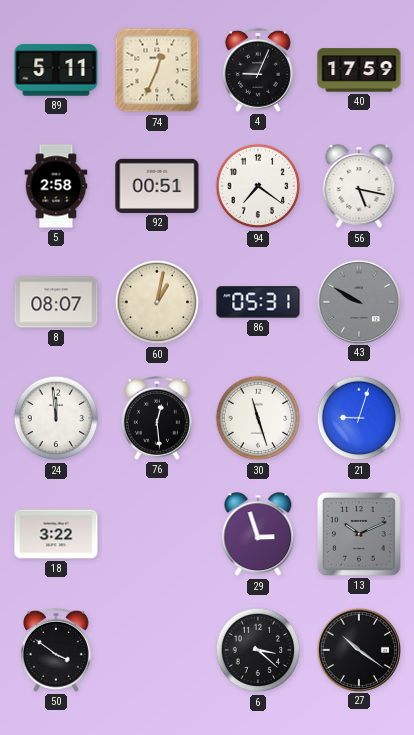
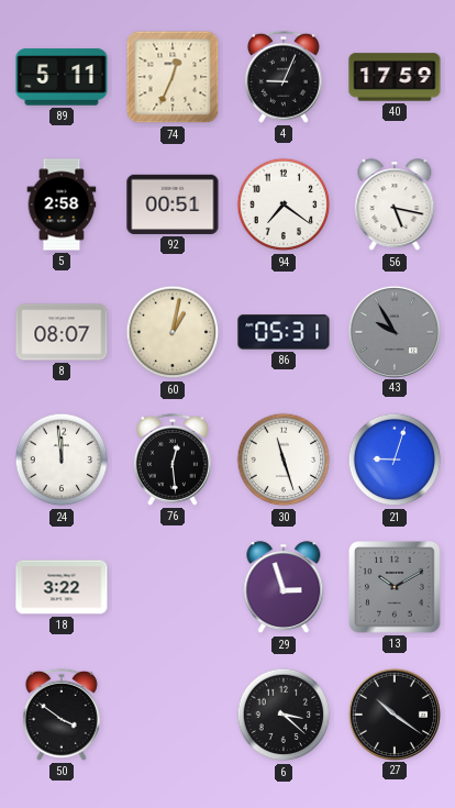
43: 9:50 -> 9:55 (393, 331)
13: 10:11 -> 10:10 (396, 588)
